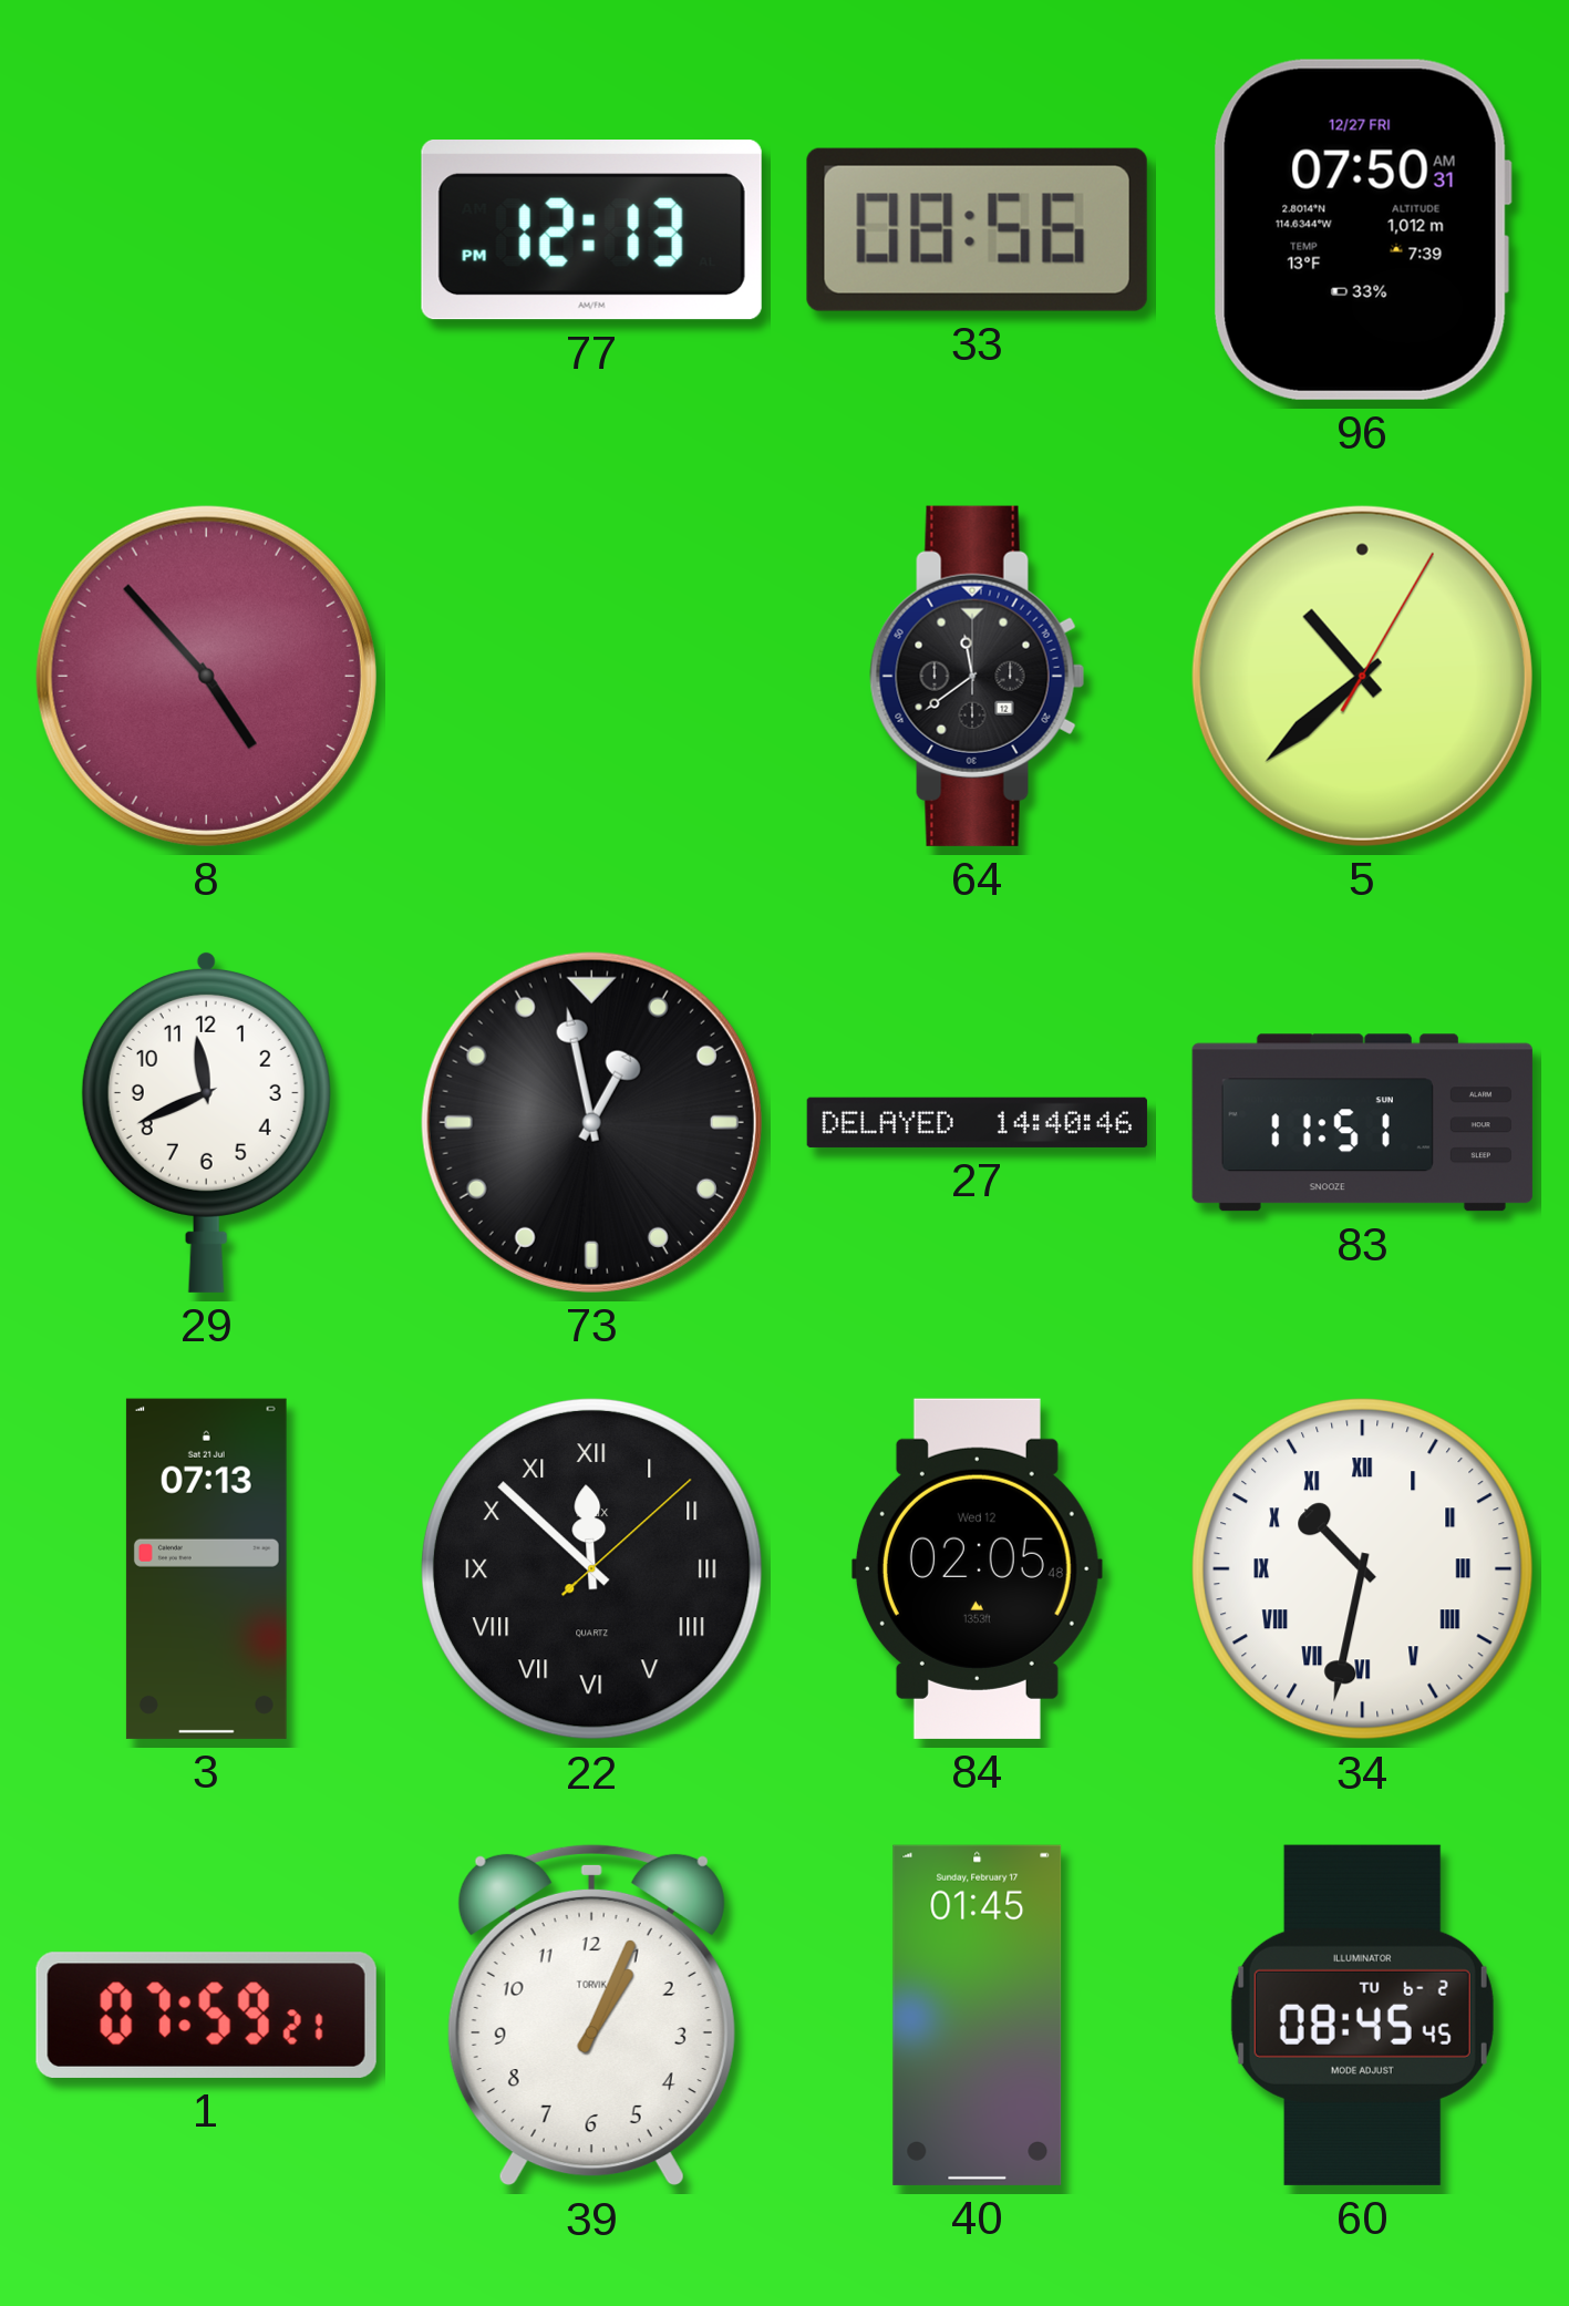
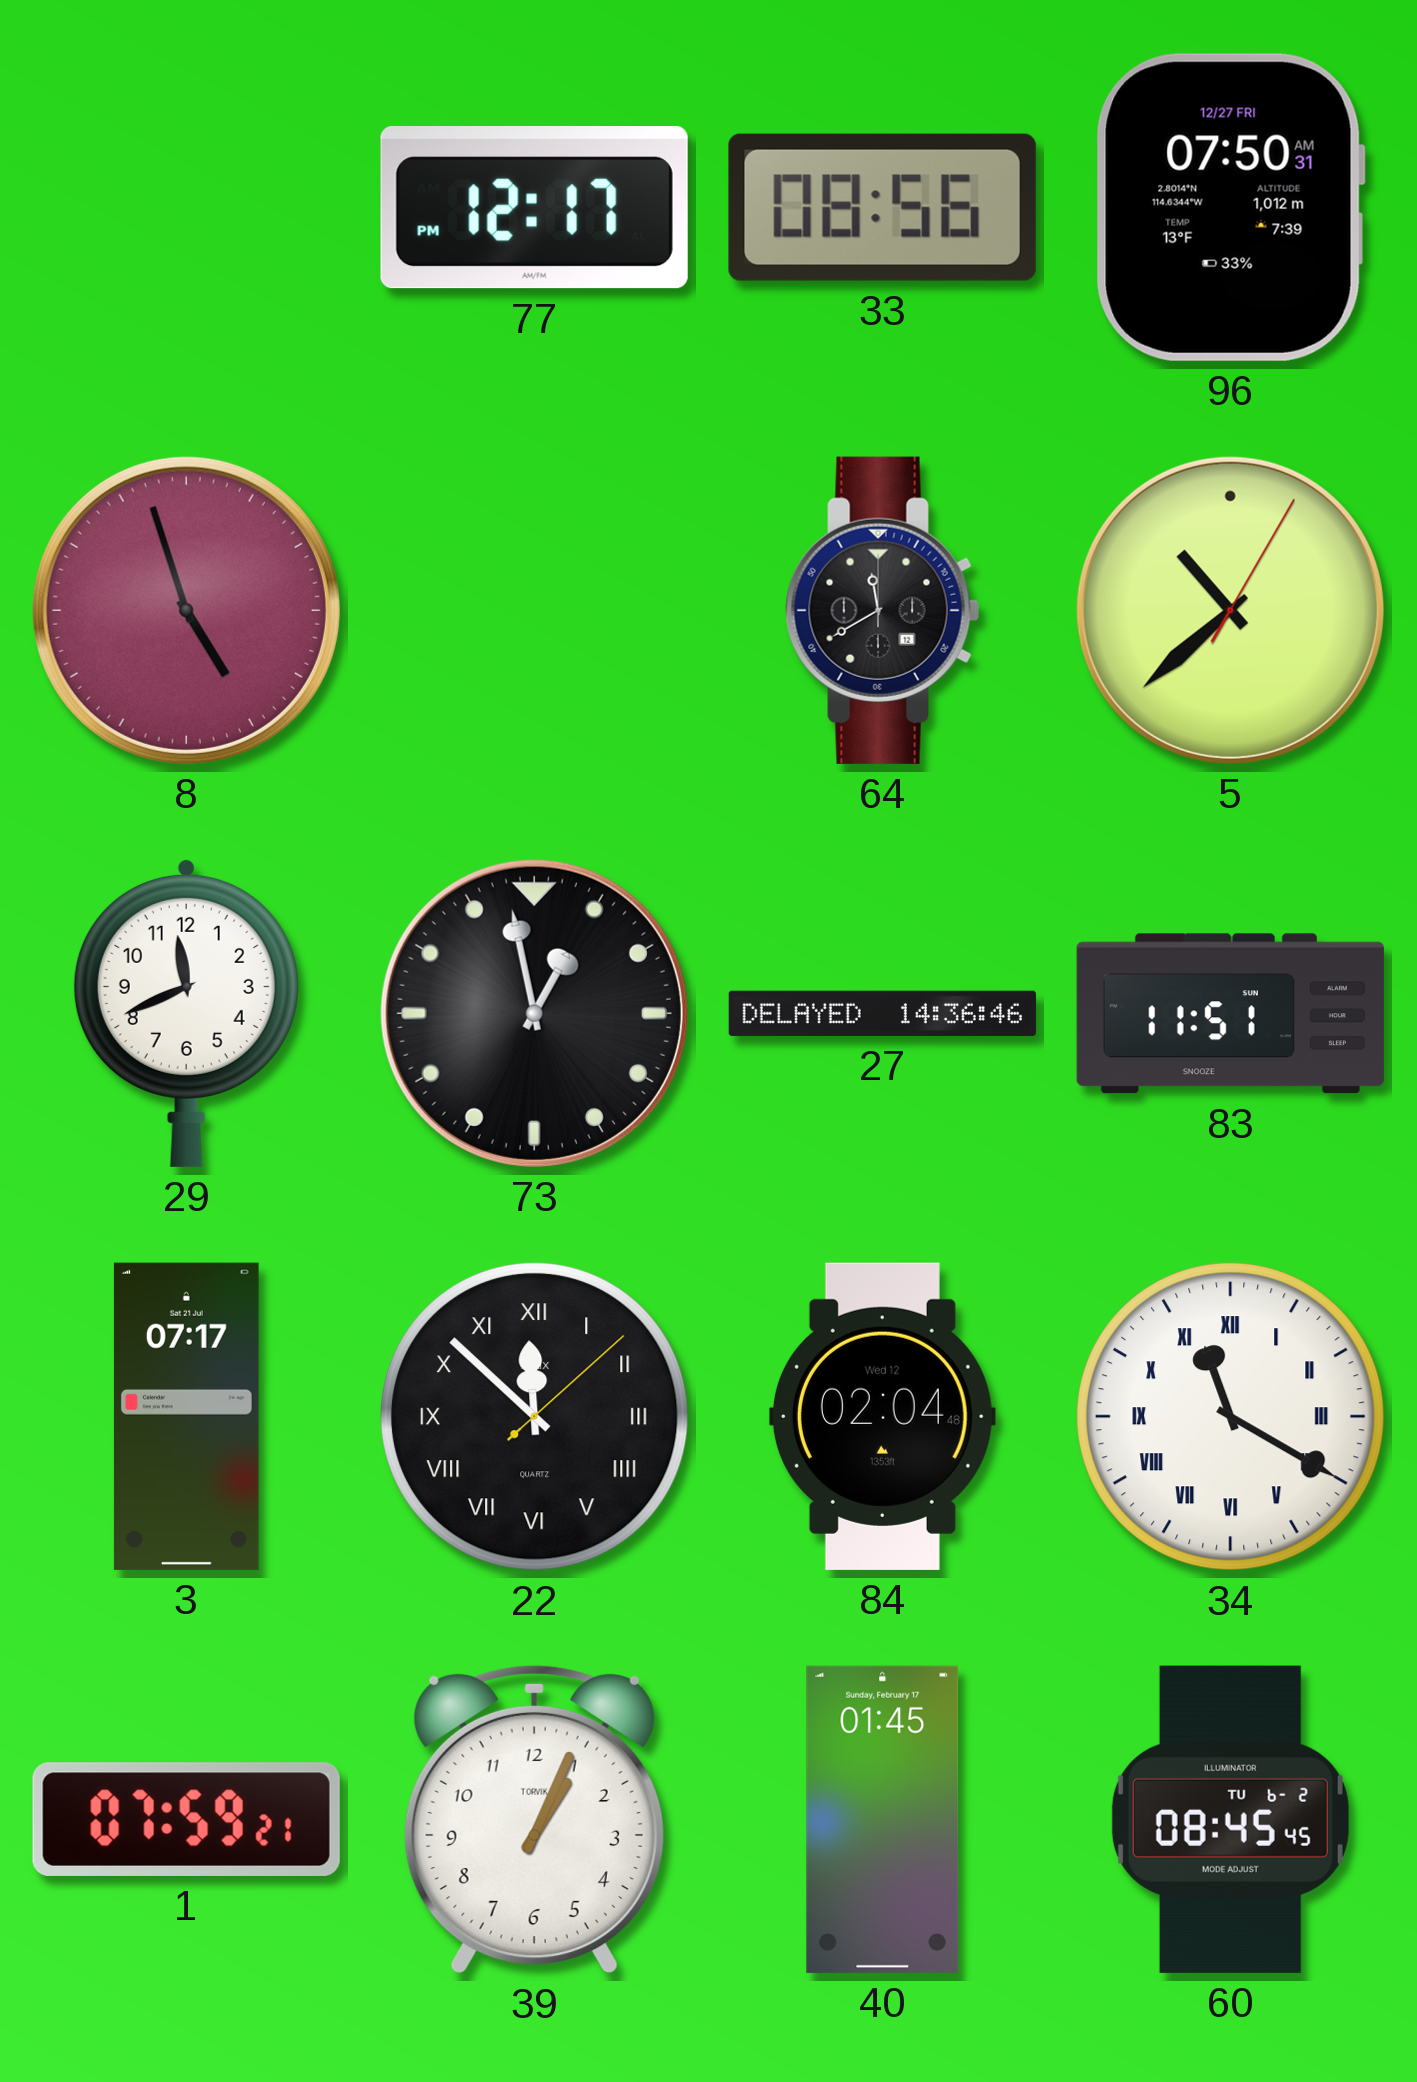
77: 12:13 -> 12:17 (534, 208)
8: 4:53 -> 4:57 (186, 610)
64: 11:39 -> 11:40 (883, 610)
27: 14:40 -> 14:36 (882, 1013)
3: 07:13 -> 07:17 (186, 1416)
84: 02:05 -> 02:04 (882, 1416)
34: 10:32 -> 11:20 (1231, 1417)
